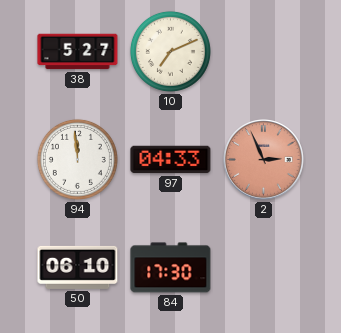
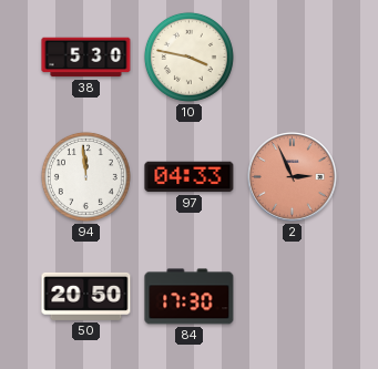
38: 5:27 -> 5:30 (86, 58)
10: 7:11 -> 3:47 (188, 57)
50: 06:10 -> 20:50 (86, 296)
